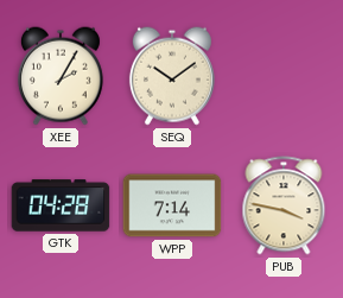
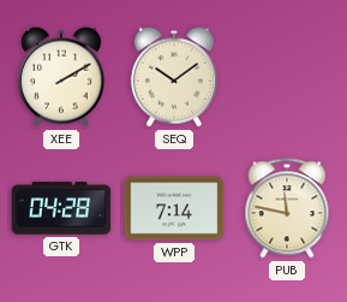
XEE: 2:05 -> 2:10 (61, 77)
PUB: 3:47 -> 11:47 (287, 208)
